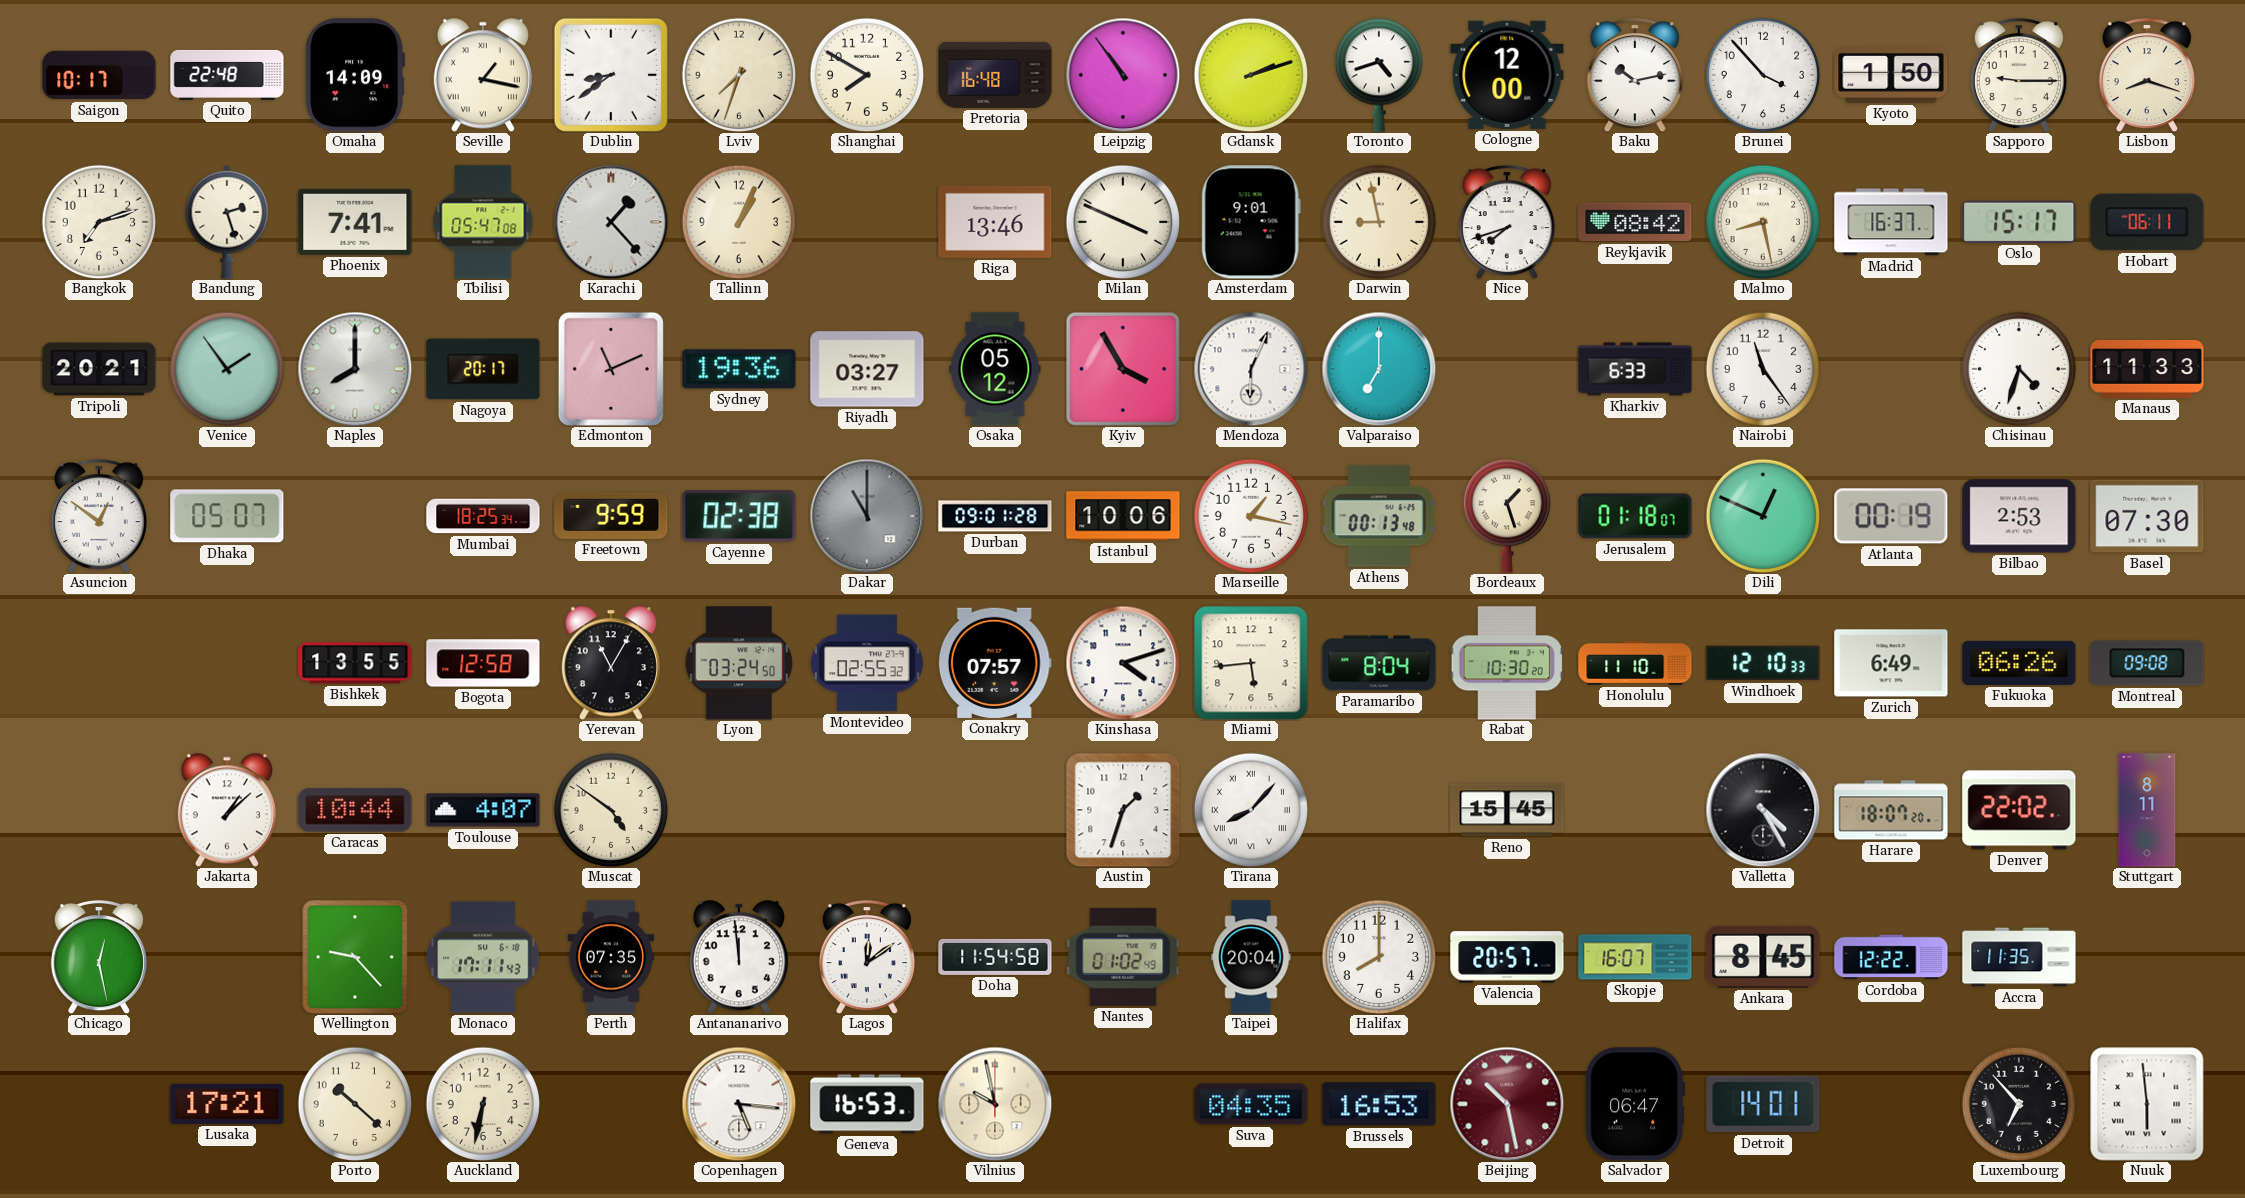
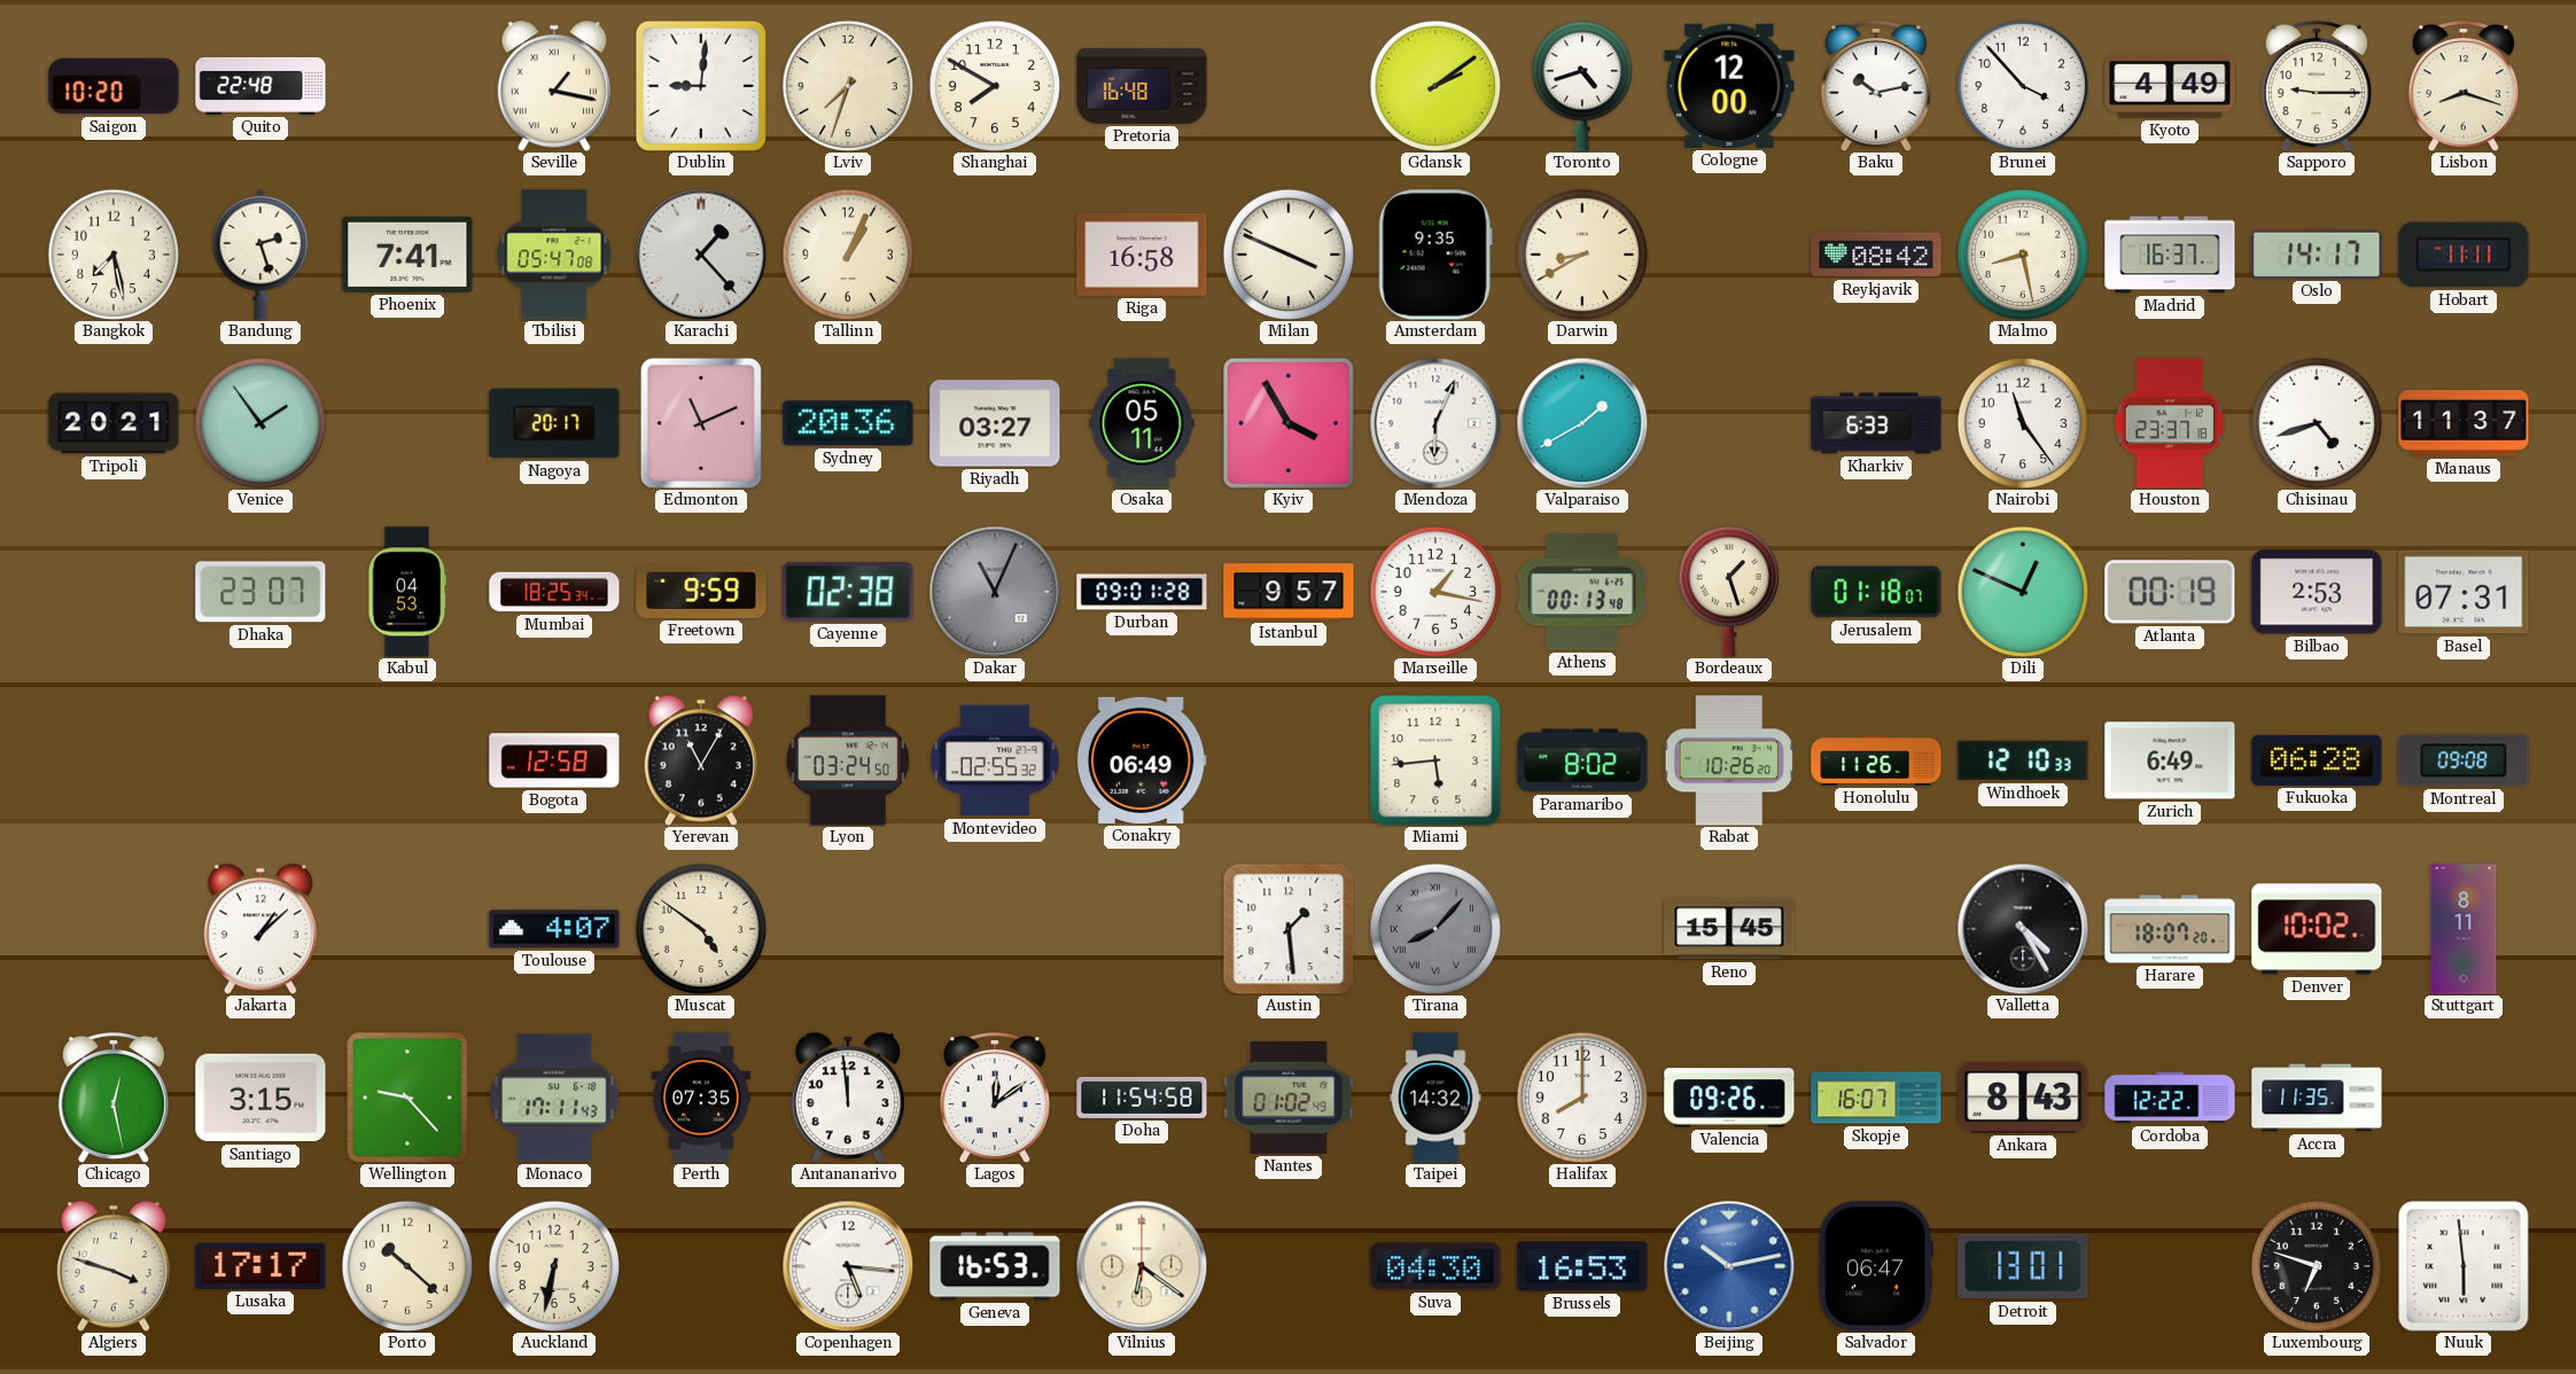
Saigon: 10:17 -> 10:20 (114, 86)
Omaha: 14:09 -> none (354, 75)
Dublin: 8:39 -> 9:01 (701, 86)
Leipzig: 10:54 -> none (1123, 75)
Gdansk: 2:12 -> 2:09 (1434, 85)
Kyoto: 1:50 -> 4:49 (2170, 86)
Bangkok: 7:12 -> 7:28 (112, 253)
Riga: 13:46 -> 16:58 (1142, 255)
Amsterdam: 9:01 -> 9:35 (1435, 255)
Darwin: 8:58 -> 8:40 (1581, 253)
Nice: 7:42 -> none (1507, 222)
Oslo: 15:17 -> 14:17 (2317, 255)
Hobart: 06:11 -> 11:11 (2464, 255)
Naples: 8:00 -> none (355, 369)
Sydney: 19:36 -> 20:36 (848, 423)
Osaka: 05:12 -> 05:11 (1142, 423)
Valparaiso: 7:00 -> 1:40 (1582, 423)
Houston: none -> 23:37 (2169, 423)
Chisinau: 4:33 -> 4:42 (2316, 422)
Manaus: 11:33 -> 11:37 (2464, 424)
Asuncion: 12:51 -> none (99, 516)
Dhaka: 05:07 -> 23:07 (260, 592)
Kabul: none -> 04:53 (407, 592)
Dakar: 11:00 -> 11:04 (995, 592)
Istanbul: 10:06 -> 9:57 (1289, 592)
Basel: 07:30 -> 07:31 (2464, 592)
Bishkek: 13:55 -> none (355, 663)
Conakry: 07:57 -> 06:49 (1142, 760)
Kinshasa: 4:12 -> none (1123, 663)
Paramaribo: 8:04 -> 8:02 (1582, 760)
Rabat: 10:30 -> 10:26 (1729, 760)
Honolulu: 11:10 -> 11:26 (1876, 760)
Fukuoka: 06:26 -> 06:28 (2317, 760)
Caracas: 10:44 -> none (355, 810)
Austin: 1:33 -> 1:29 (1289, 929)
Tirana dial: white -> grey (1434, 928)
Denver: 22:02 -> 10:02 (2317, 929)
Santiago: none -> 3:15 (260, 1098)
Taipei: 20:04 -> 14:32 (1435, 1098)
Valencia: 20:57 -> 09:26 (1729, 1098)
Ankara: 8:45 -> 8:43 (2023, 1098)
Algiers: none -> 3:48 (114, 1266)
Lusaka: 17:21 -> 17:17 (260, 1266)
Vilnius: 9:58 -> 6:21 (1142, 1266)
Suva: 04:35 -> 04:30 (1435, 1266)
Beijing: 10:28 -> 10:13 (1729, 1266)
Beijing dial: burgundy -> blue (1729, 1266)
Detroit: 14:01 -> 13:01 (2023, 1266)
Luxembourg: 6:53 -> 6:48 (2316, 1265)
